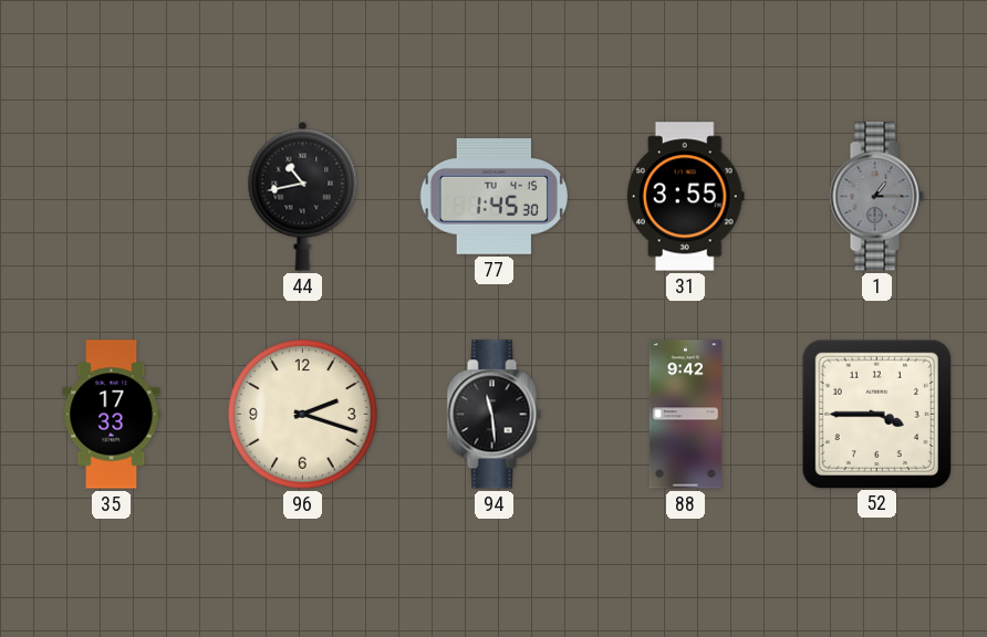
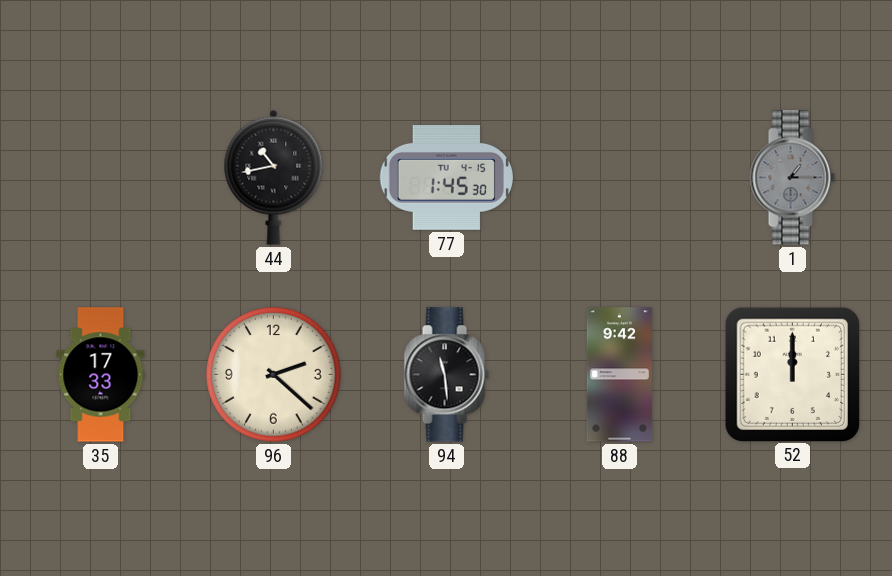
31: 3:55 -> none (685, 197)
96: 2:18 -> 2:22 (274, 375)
52: 3:45 -> 12:00 (792, 374)
